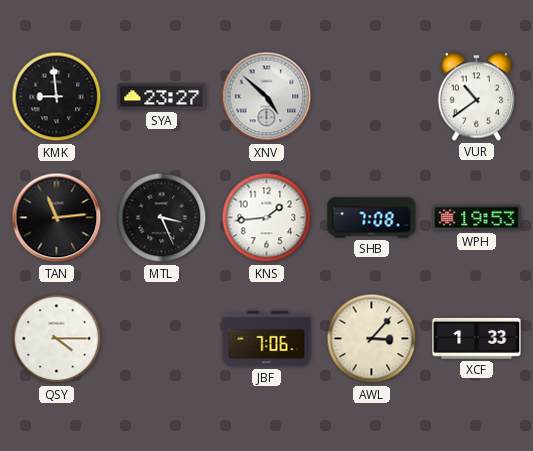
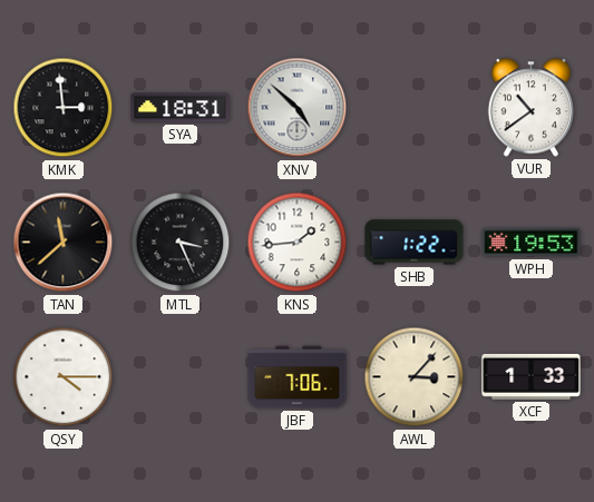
KMK: 8:59 -> 2:59 (64, 108)
SYA: 23:27 -> 18:31 (181, 108)
TAN: 11:14 -> 11:38 (64, 243)
SHB: 7:08 -> 1:22 (415, 243)
